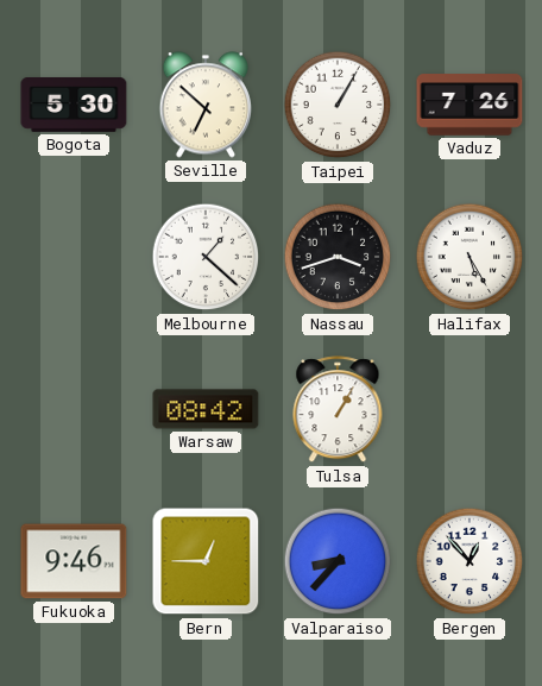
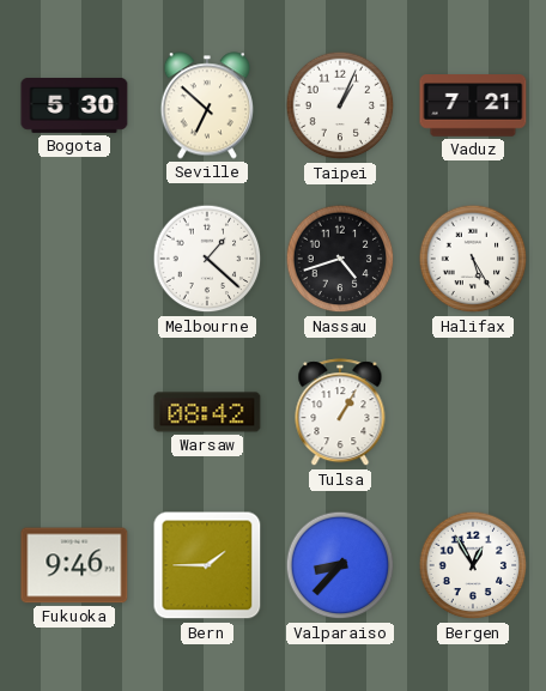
Taipei: 1:05 -> 1:04 (340, 105)
Vaduz: 7:26 -> 7:21 (473, 105)
Nassau: 3:42 -> 4:42 (340, 259)
Bern: 12:45 -> 1:45 (207, 565)
Bergen: 12:53 -> 12:55 (473, 565)
